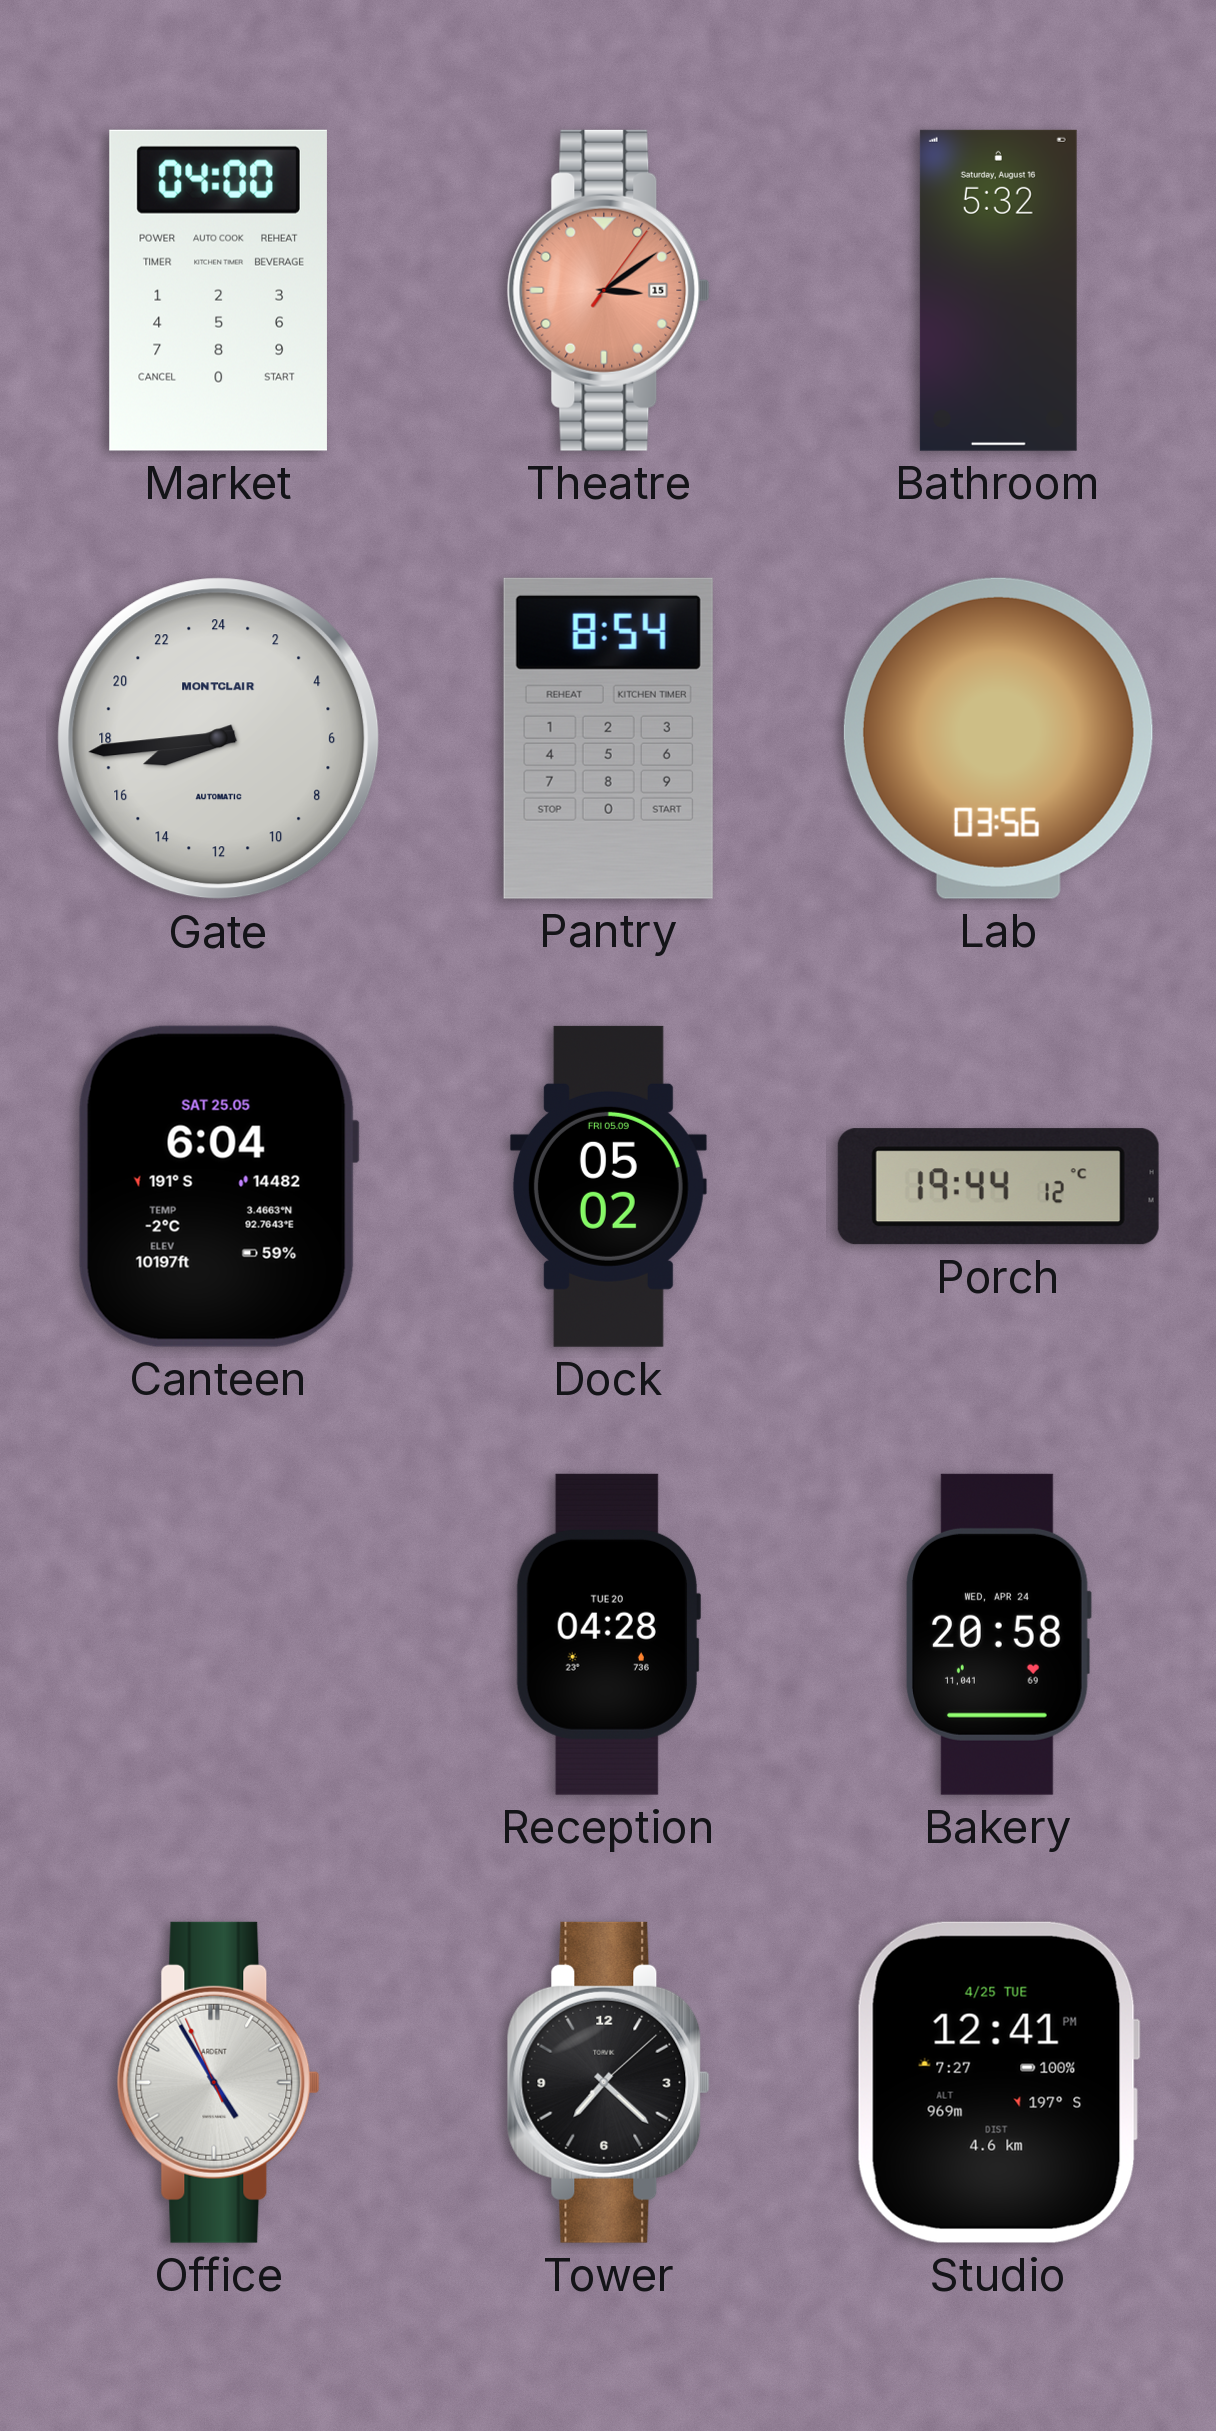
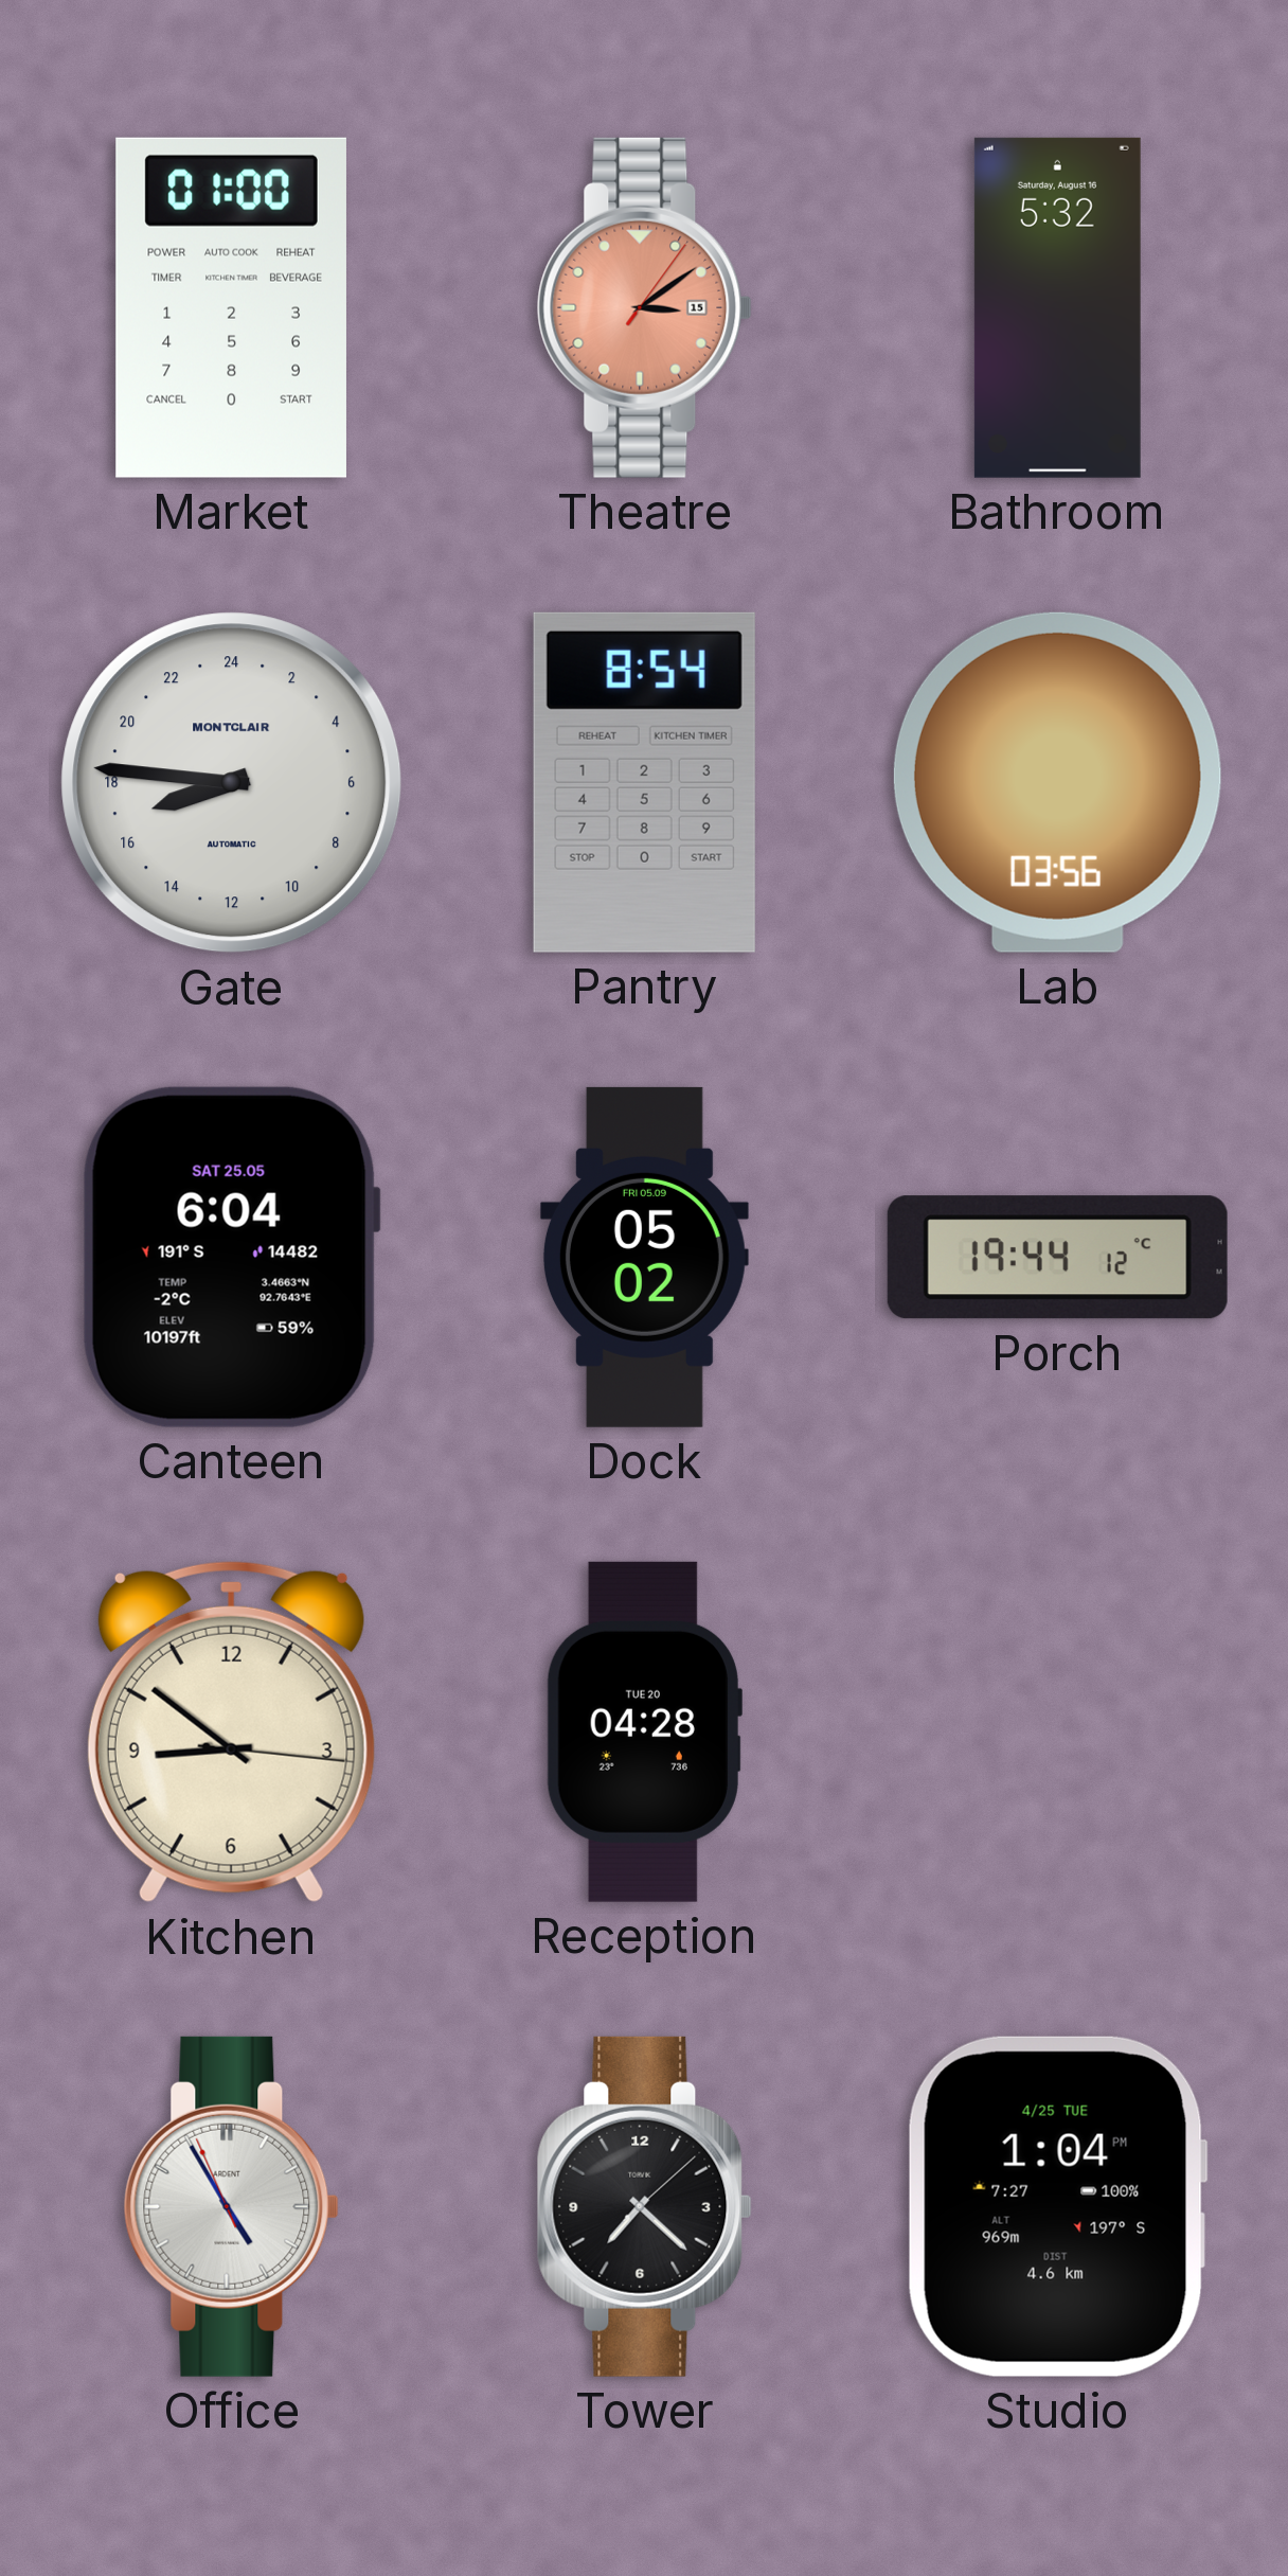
Market: 04:00 -> 01:00 (231, 307)
Gate: 16:44 -> 16:46 (232, 783)
Kitchen: none -> 8:51 (231, 1731)
Bakery: 20:58 -> none (998, 1634)
Studio: 12:41 -> 1:04 (1057, 2206)
